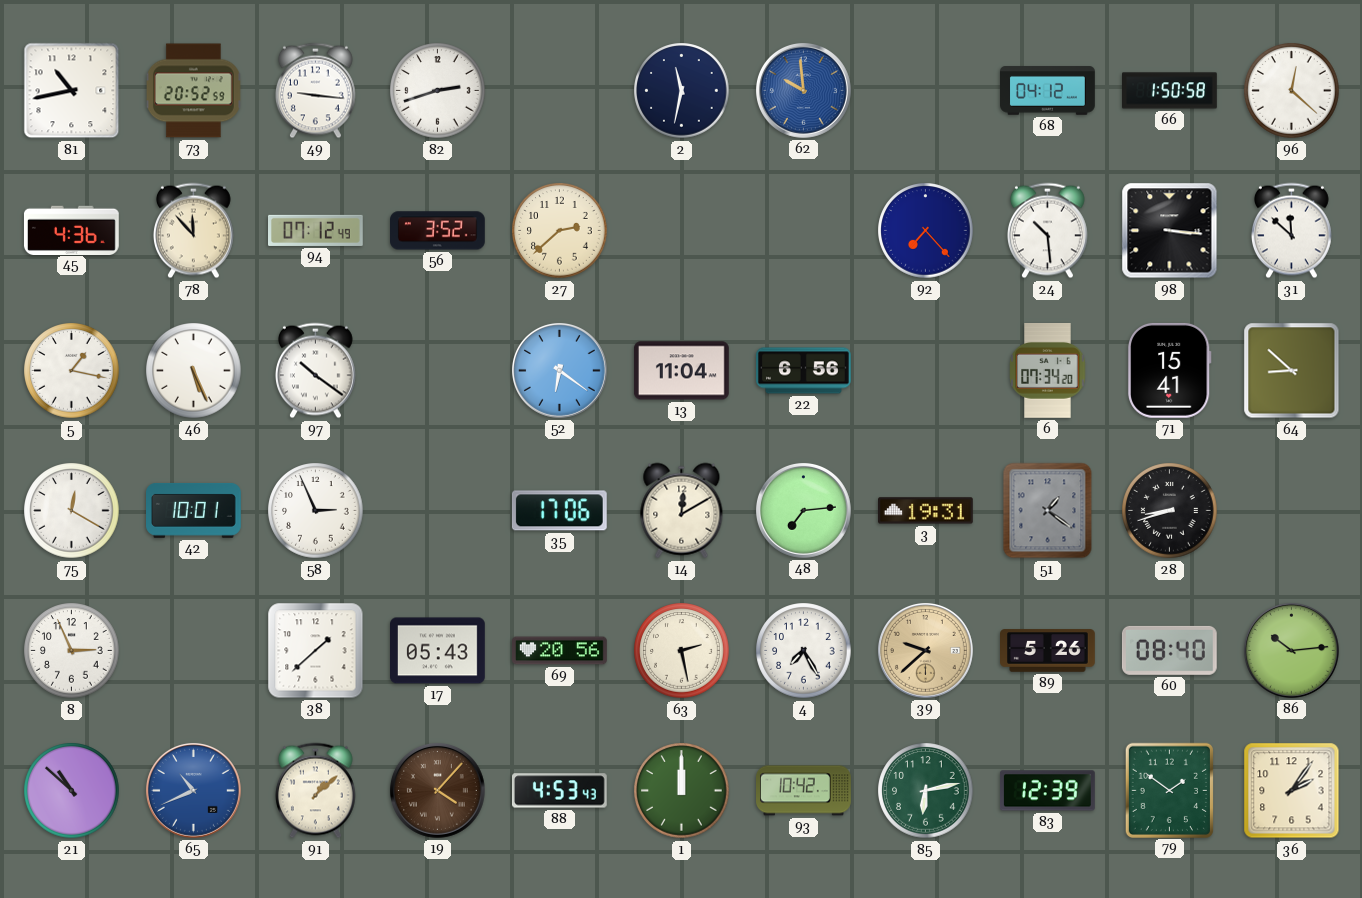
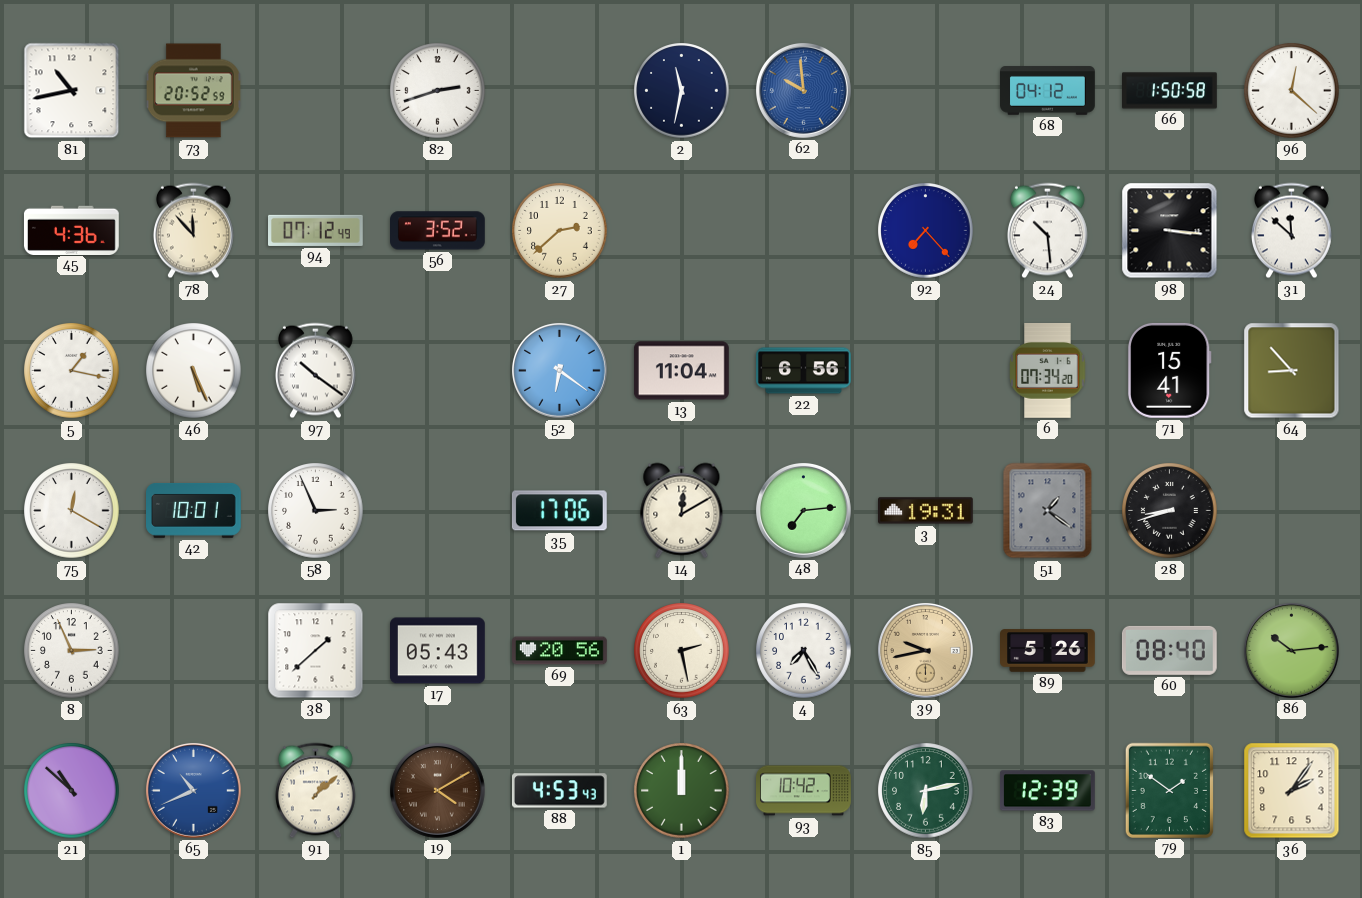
49: 9:16 -> none (315, 91)
64: 8:52 -> 8:53 (1292, 371)
39: 9:38 -> 9:43 (925, 650)
19: 4:07 -> 4:10 (437, 790)
